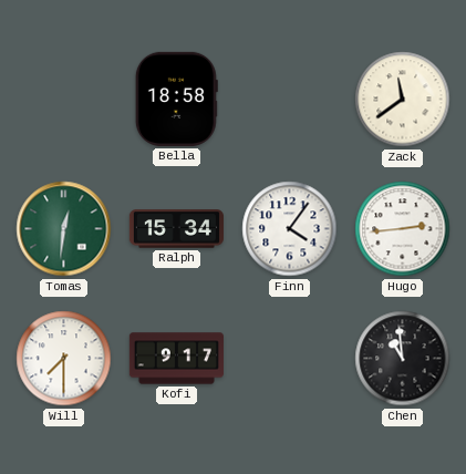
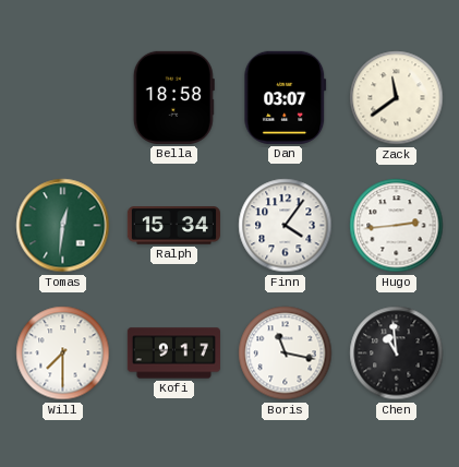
Dan: none -> 03:07 (286, 97)
Boris: none -> 11:17 (286, 354)
